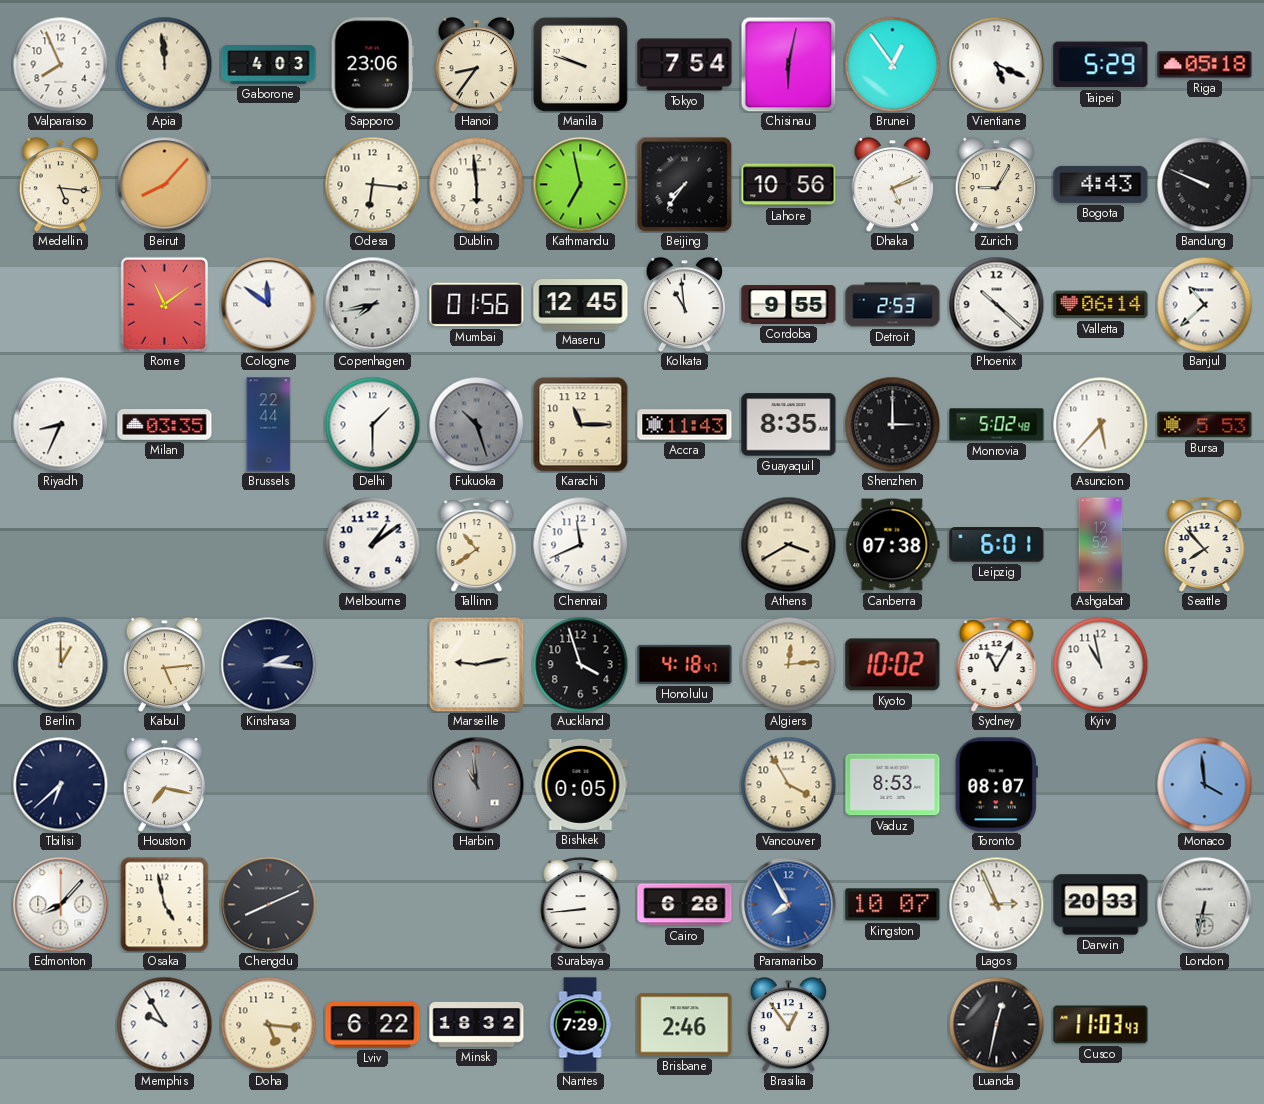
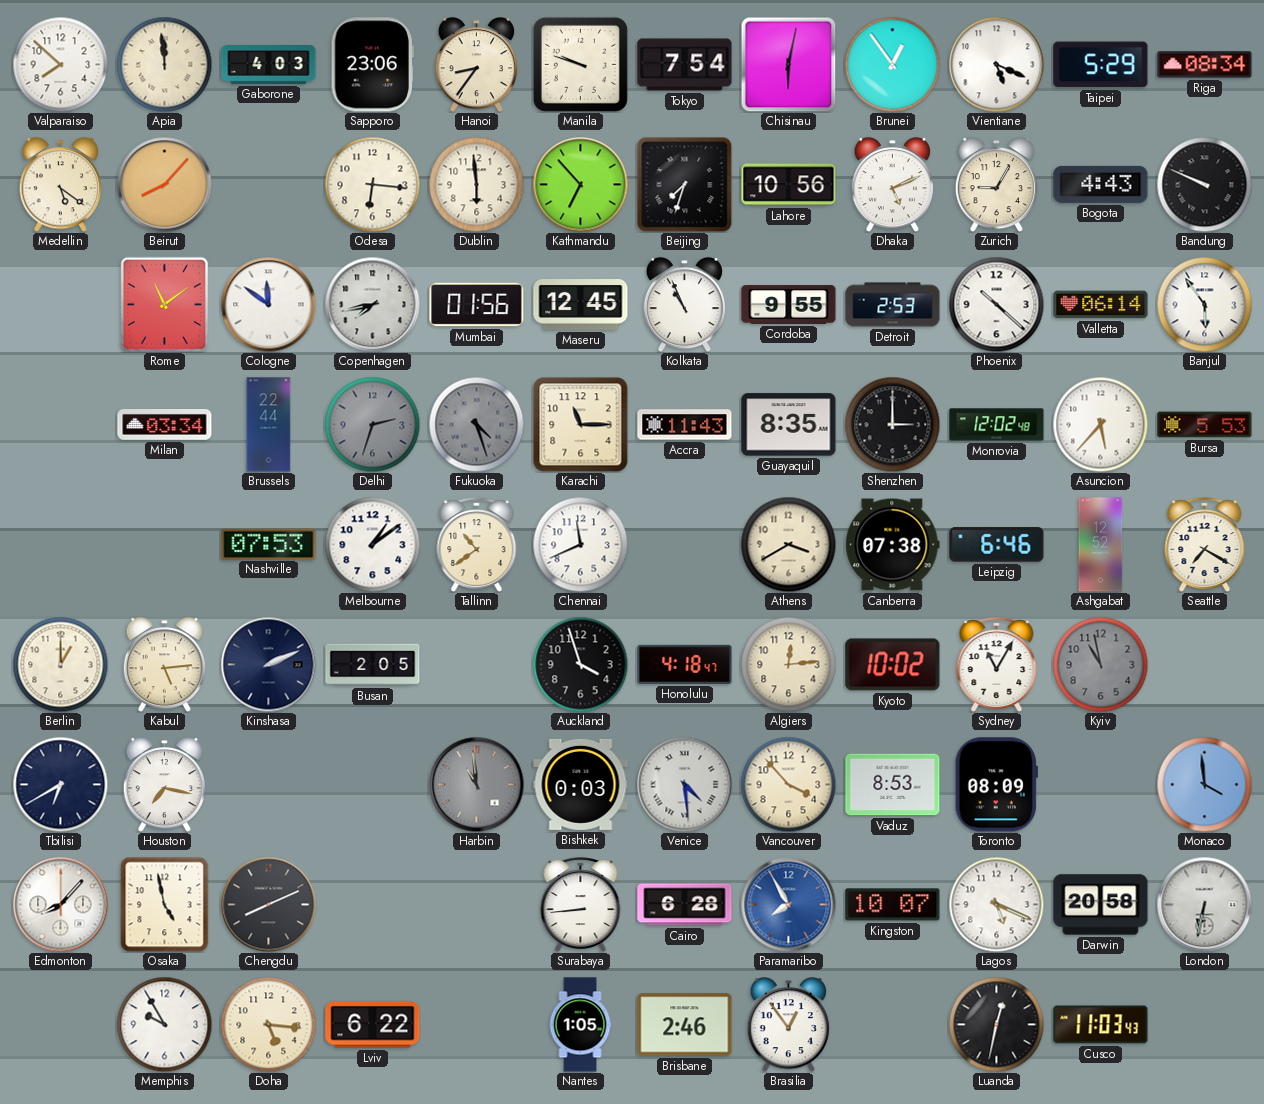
Valparaiso: 7:56 -> 7:52 (60, 64)
Riga: 05:18 -> 08:34 (1205, 65)
Medellin: 5:16 -> 5:21 (60, 185)
Kathmandu: 6:58 -> 6:53 (580, 184)
Beijing: 7:36 -> 7:33 (684, 184)
Kolkata: 10:59 -> 10:56 (684, 305)
Banjul: 10:38 -> 5:54 (1204, 304)
Riyadh: 8:34 -> none (60, 424)
Milan: 03:35 -> 03:34 (165, 425)
Delhi: 1:30 -> 2:33 (372, 424)
Delhi dial: white -> grey (372, 424)
Fukuoka: 10:27 -> 4:27 (476, 424)
Monrovia: 5:02 -> 12:02 (997, 425)
Nashville: none -> 07:53 (269, 544)
Leipzig: 6:01 -> 6:46 (997, 545)
Seattle: 7:53 -> 7:20 (1205, 544)
Kinshasa: 2:16 -> 2:11 (268, 664)
Busan: none -> 2:05 (373, 665)
Marseille: 9:13 -> none (476, 664)
Kyiv dial: white -> grey (1100, 664)
Tbilisi: 6:38 -> 6:40 (60, 784)
Bishkek: 0:05 -> 0:03 (581, 784)
Venice: none -> 4:29 (684, 784)
Vancouver: 3:55 -> 3:53 (788, 784)
Toronto: 08:07 -> 08:09 (996, 785)
Lagos: 2:56 -> 5:19 (996, 904)
Darwin: 20:33 -> 20:58 (1101, 905)
Minsk: 18:32 -> none (477, 1024)
Nantes: 7:29 -> 1:05 (580, 1025)
